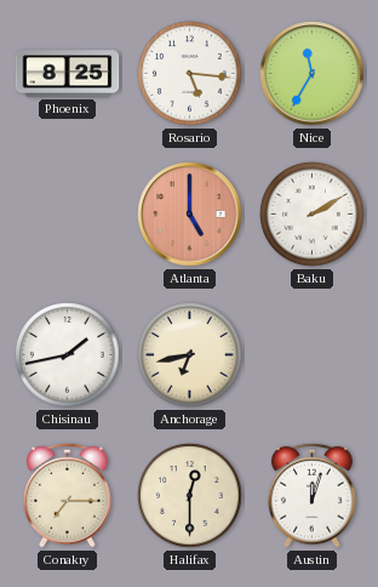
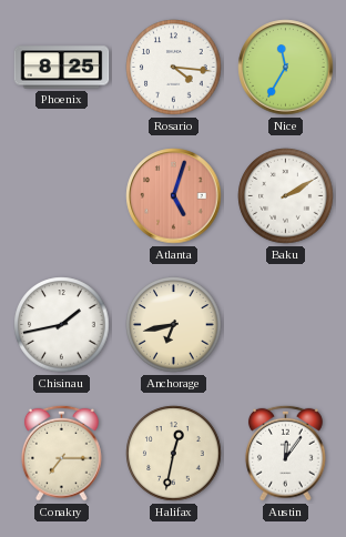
Rosario: 5:16 -> 4:16 (174, 68)
Atlanta: 5:00 -> 5:03 (174, 196)
Halifax: 12:30 -> 12:32 (174, 454)
Austin: 12:03 -> 12:06 (285, 453)
